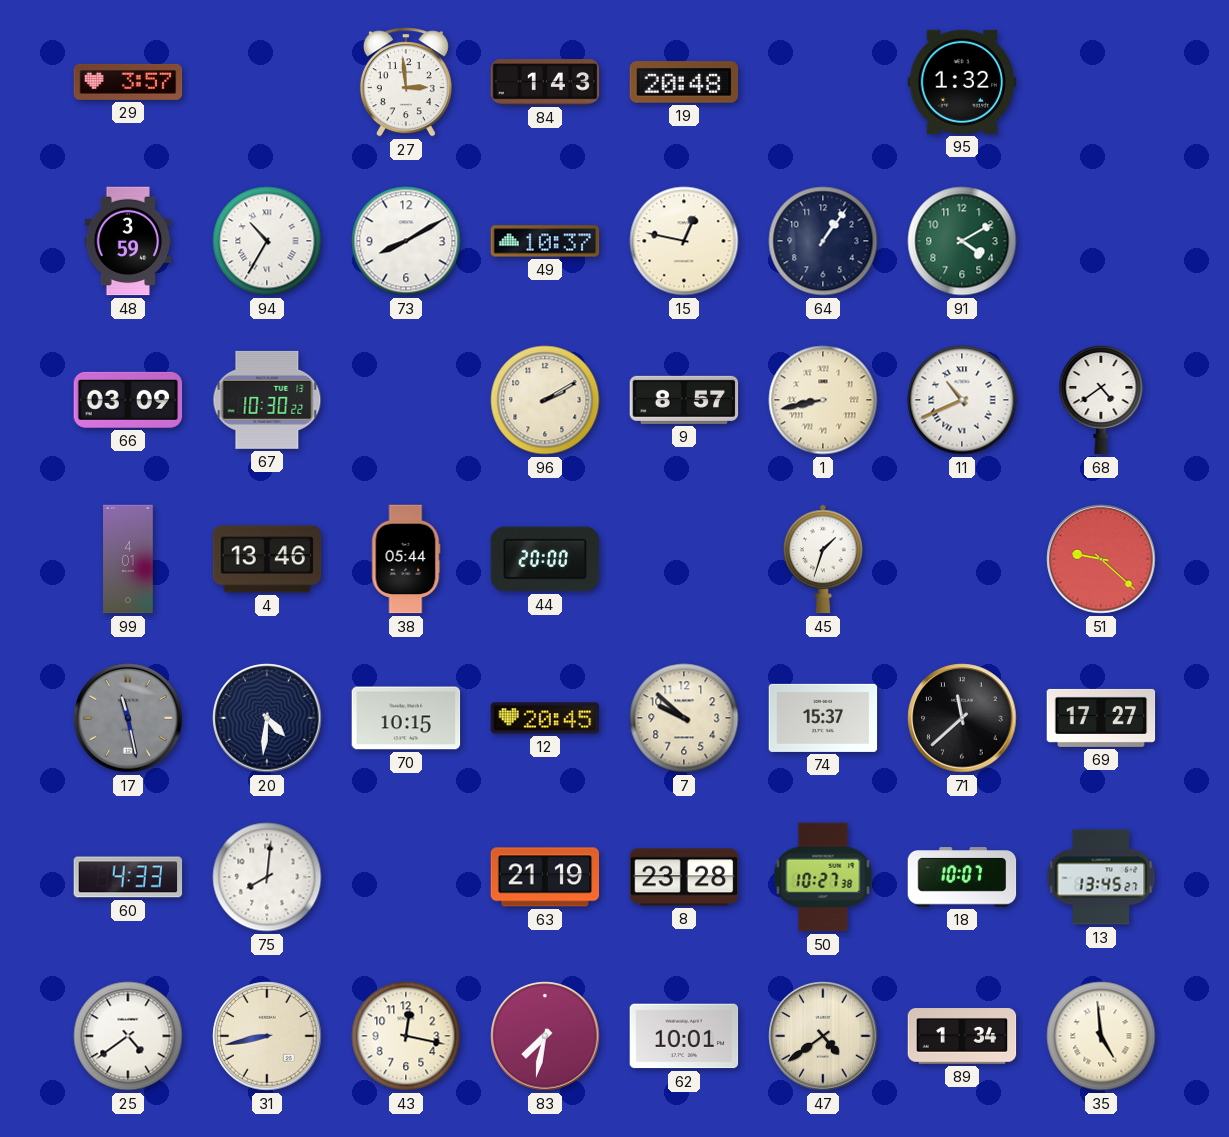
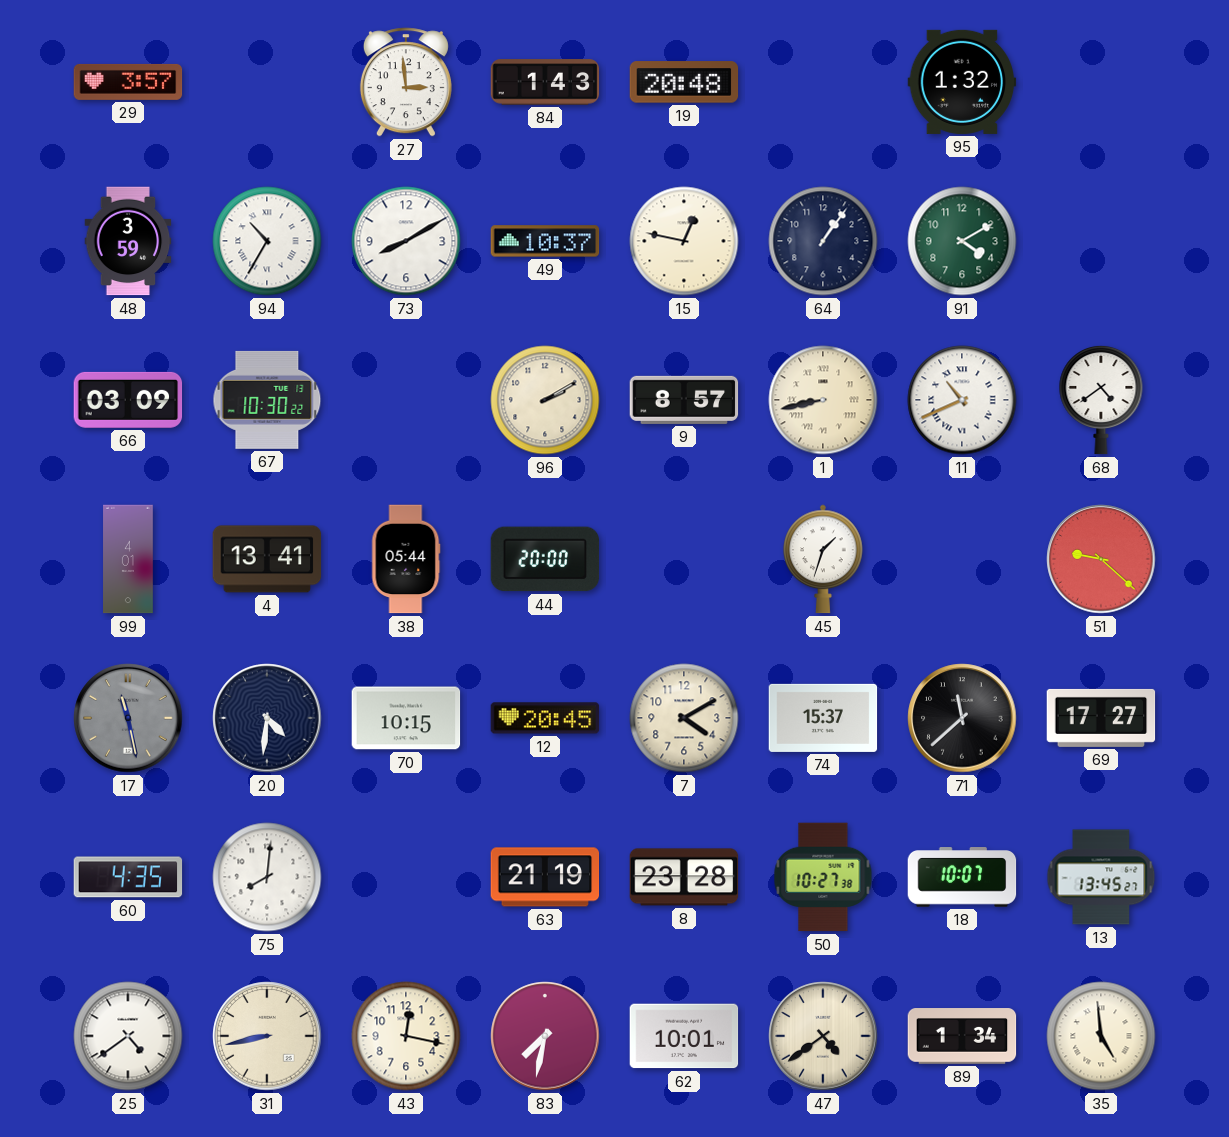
4: 13:46 -> 13:41 (267, 559)
7: 9:52 -> 4:10 (684, 718)
60: 4:33 -> 4:35 (128, 877)
